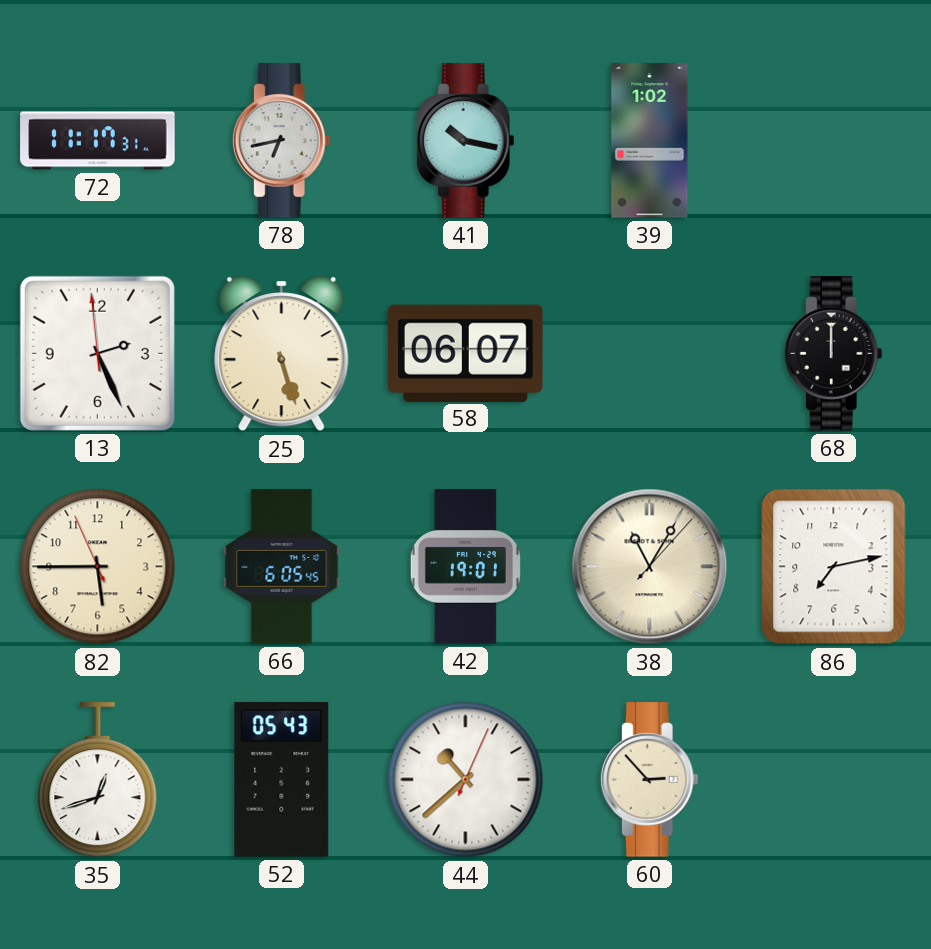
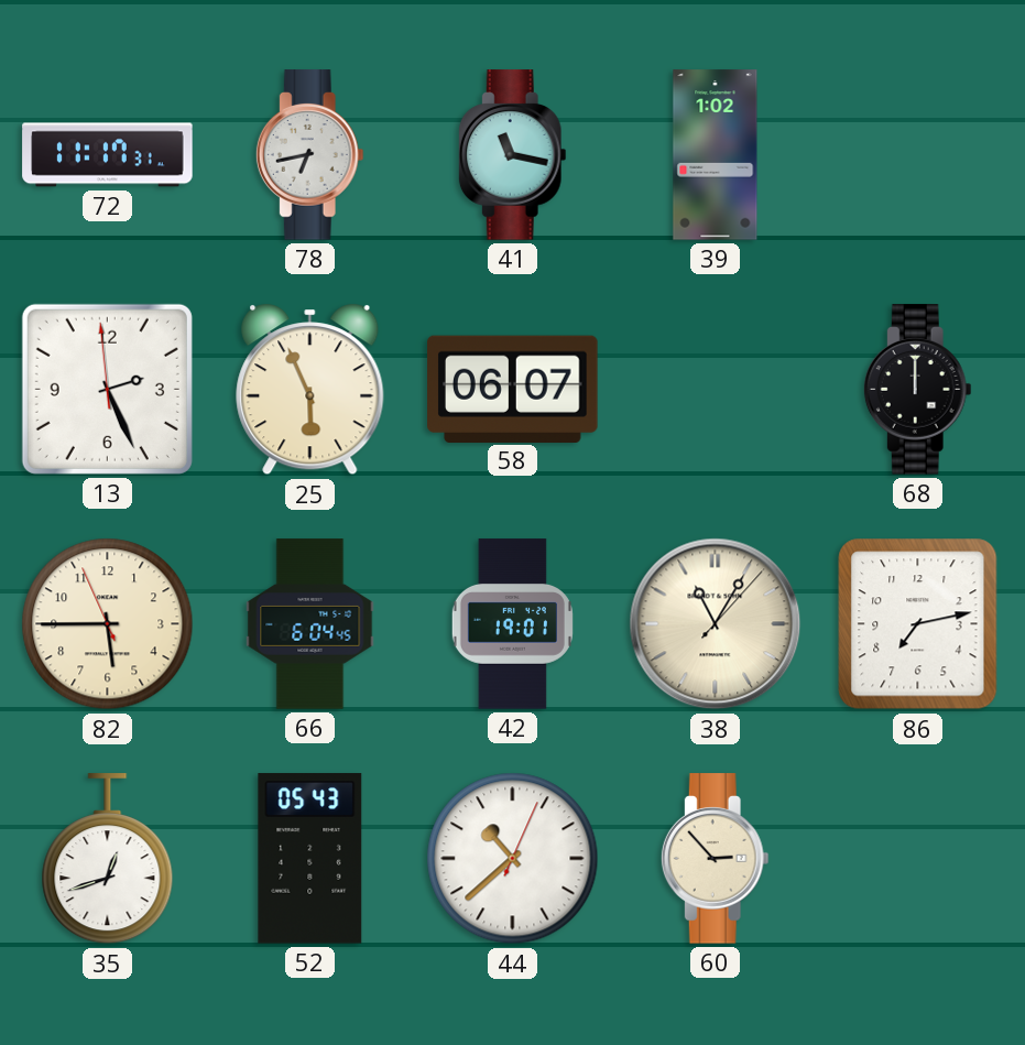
41: 10:17 -> 11:17 (512, 155)
25: 5:27 -> 5:56 (310, 390)
66: 6:05 -> 6:04 (310, 624)
